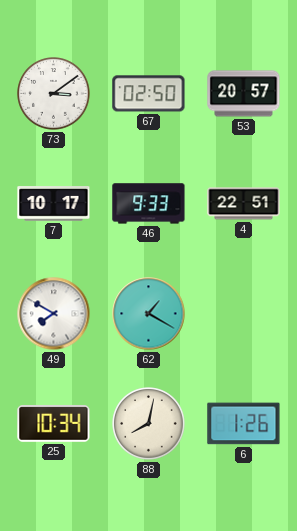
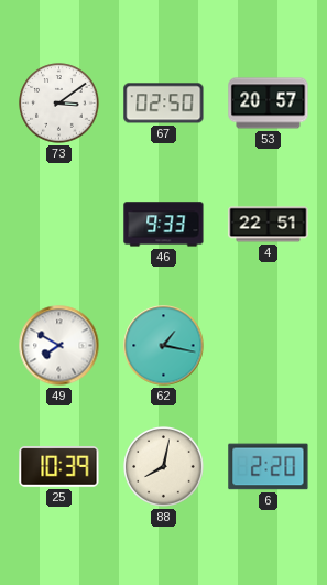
7: 10:17 -> none (54, 204)
62: 1:20 -> 1:17 (164, 346)
25: 10:34 -> 10:39 (59, 467)
6: 1:26 -> 2:20 (269, 467)
